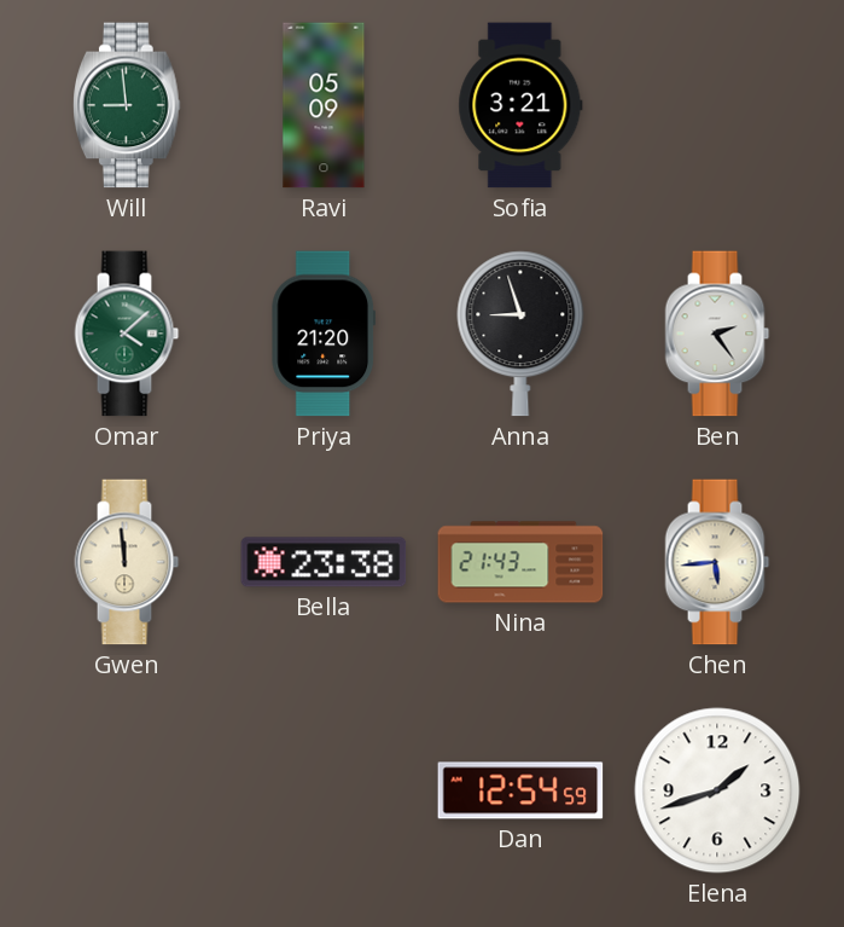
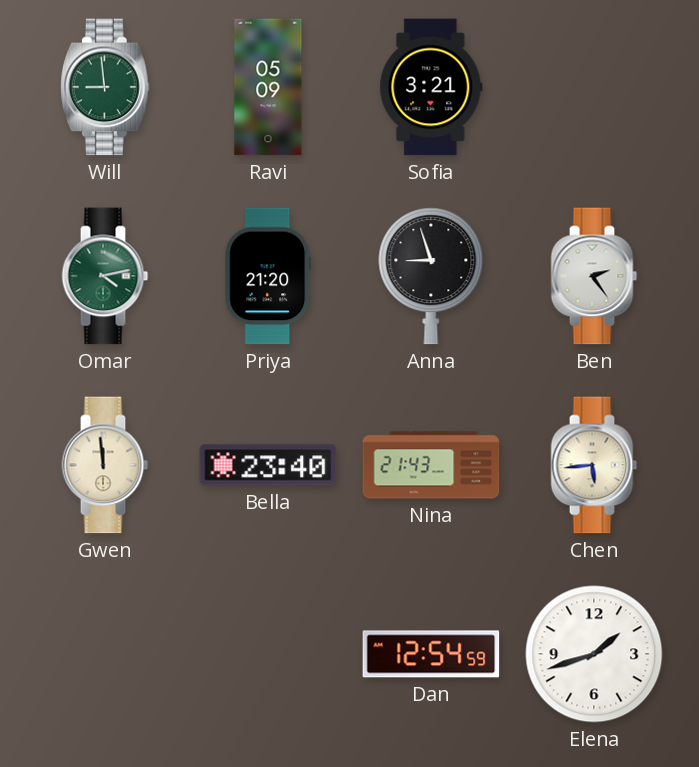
Omar: 4:08 -> 4:13 (105, 276)
Bella: 23:38 -> 23:40 (268, 465)
